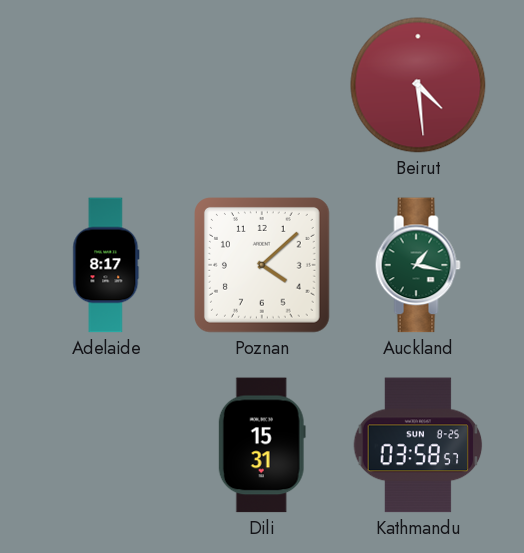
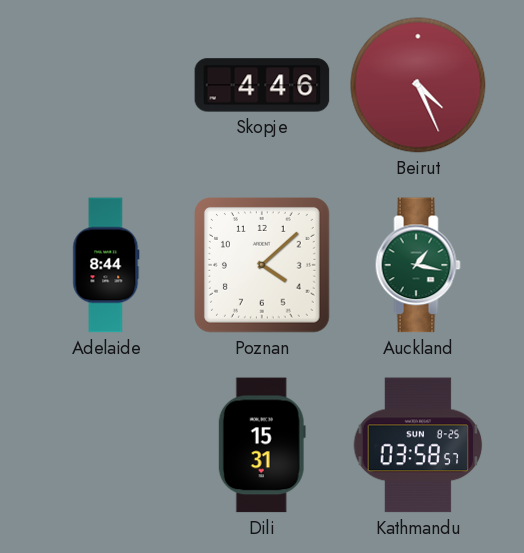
Skopje: none -> 4:46 (262, 85)
Beirut: 4:29 -> 4:26 (418, 85)
Adelaide: 8:17 -> 8:44 (106, 265)
